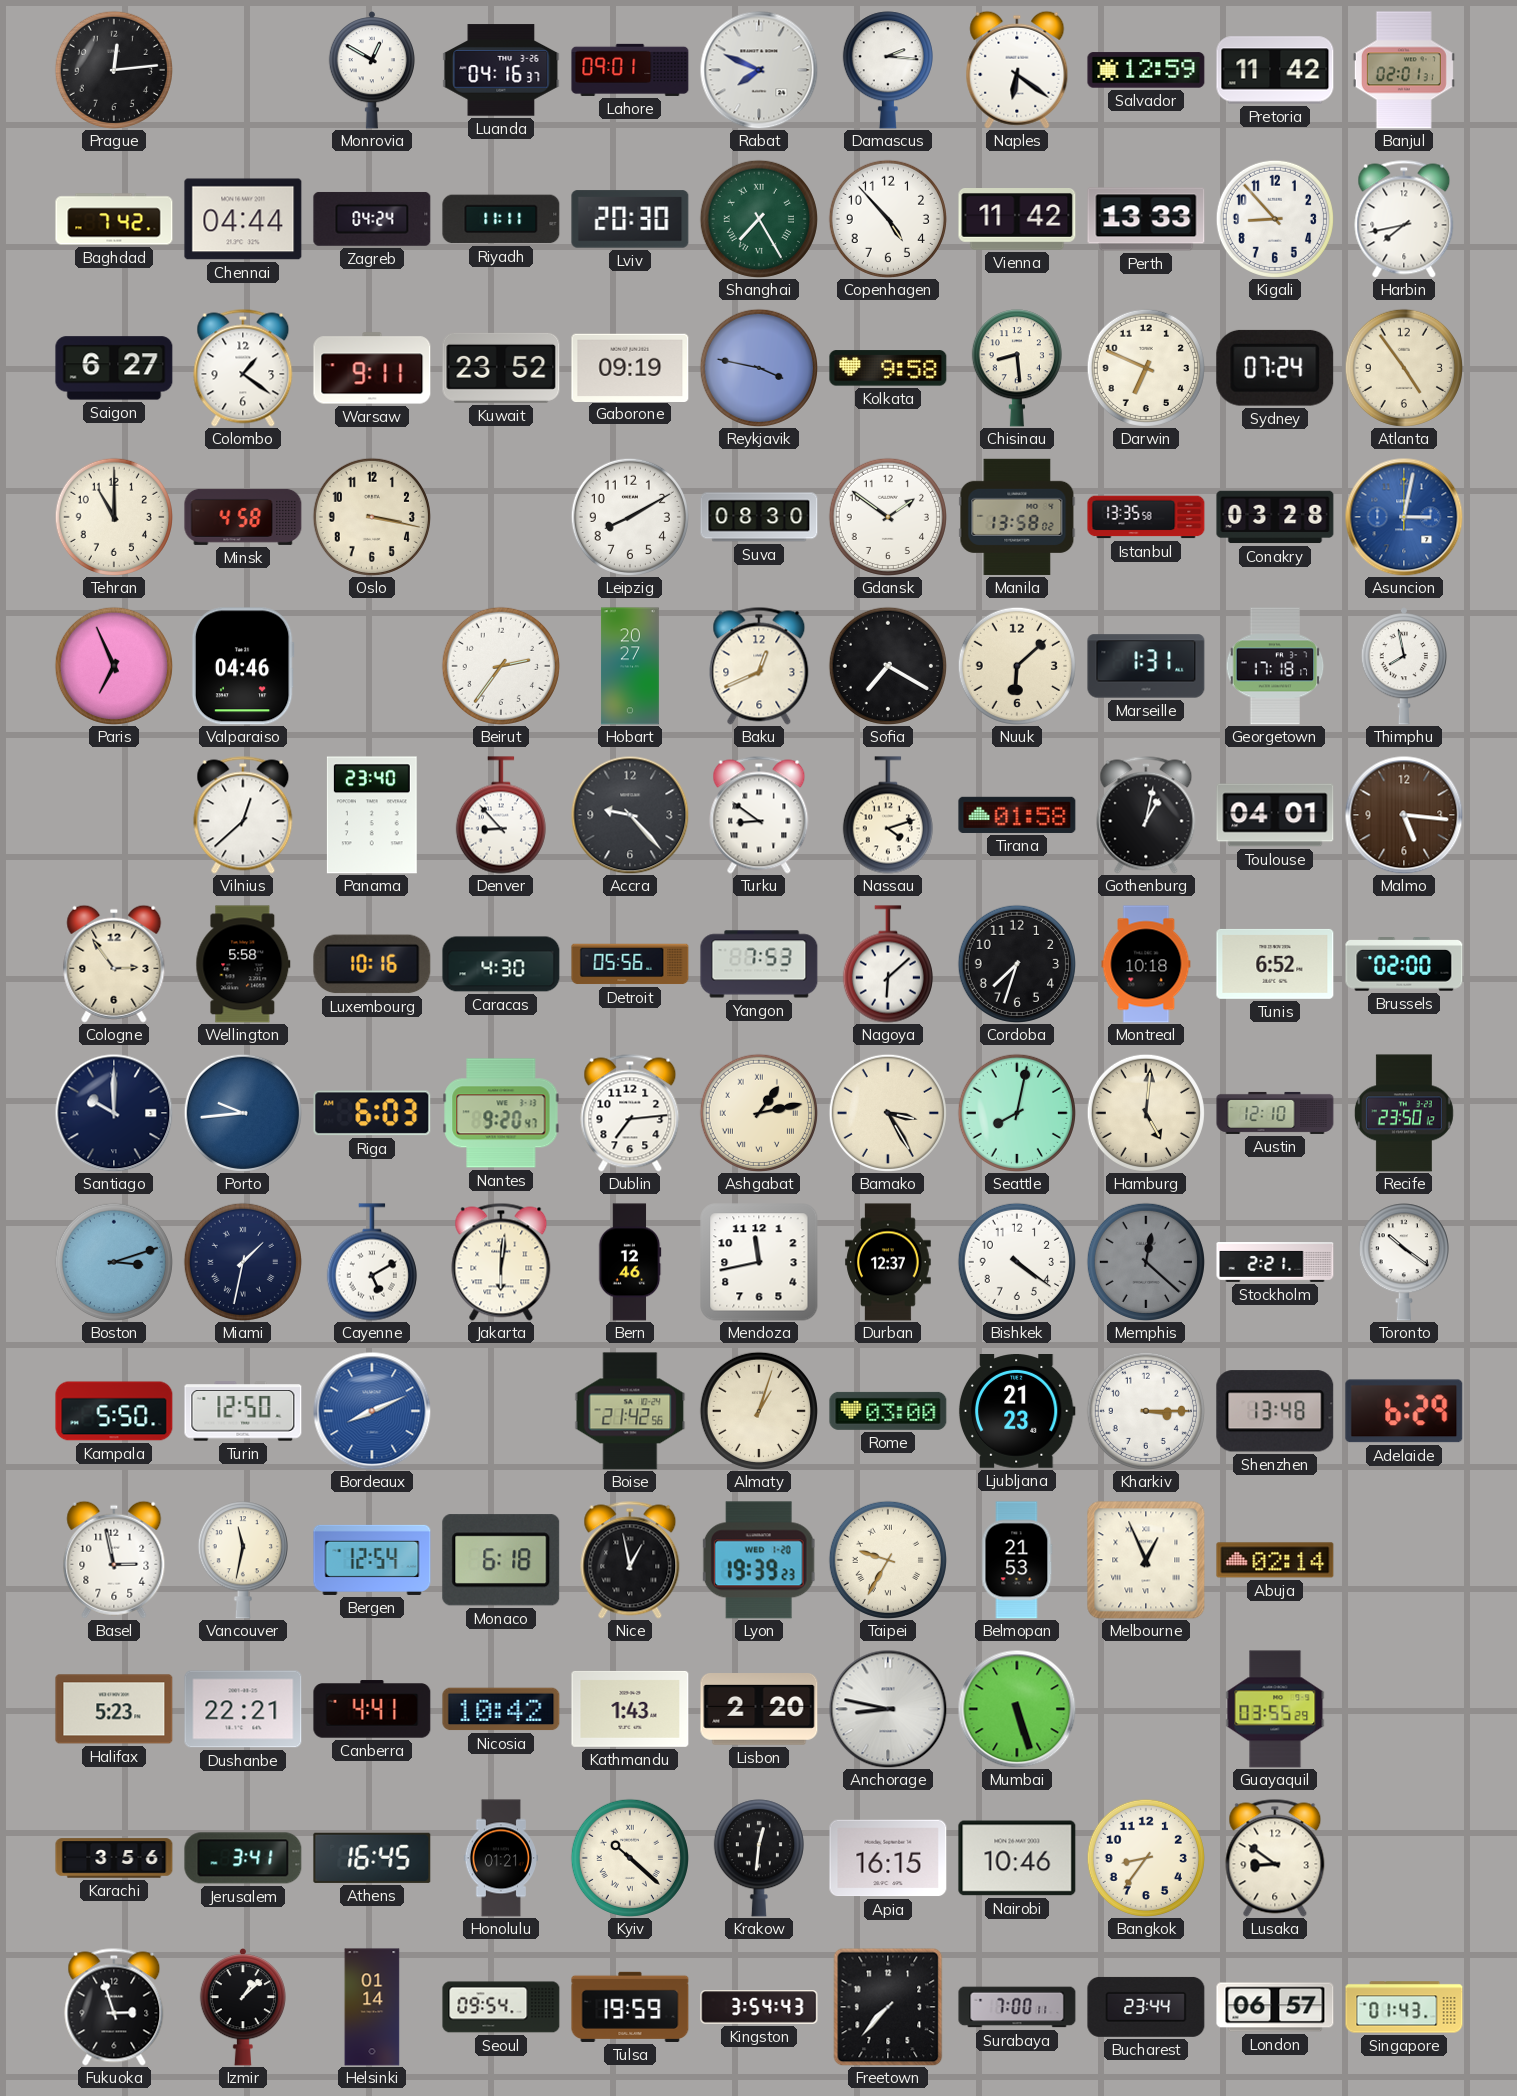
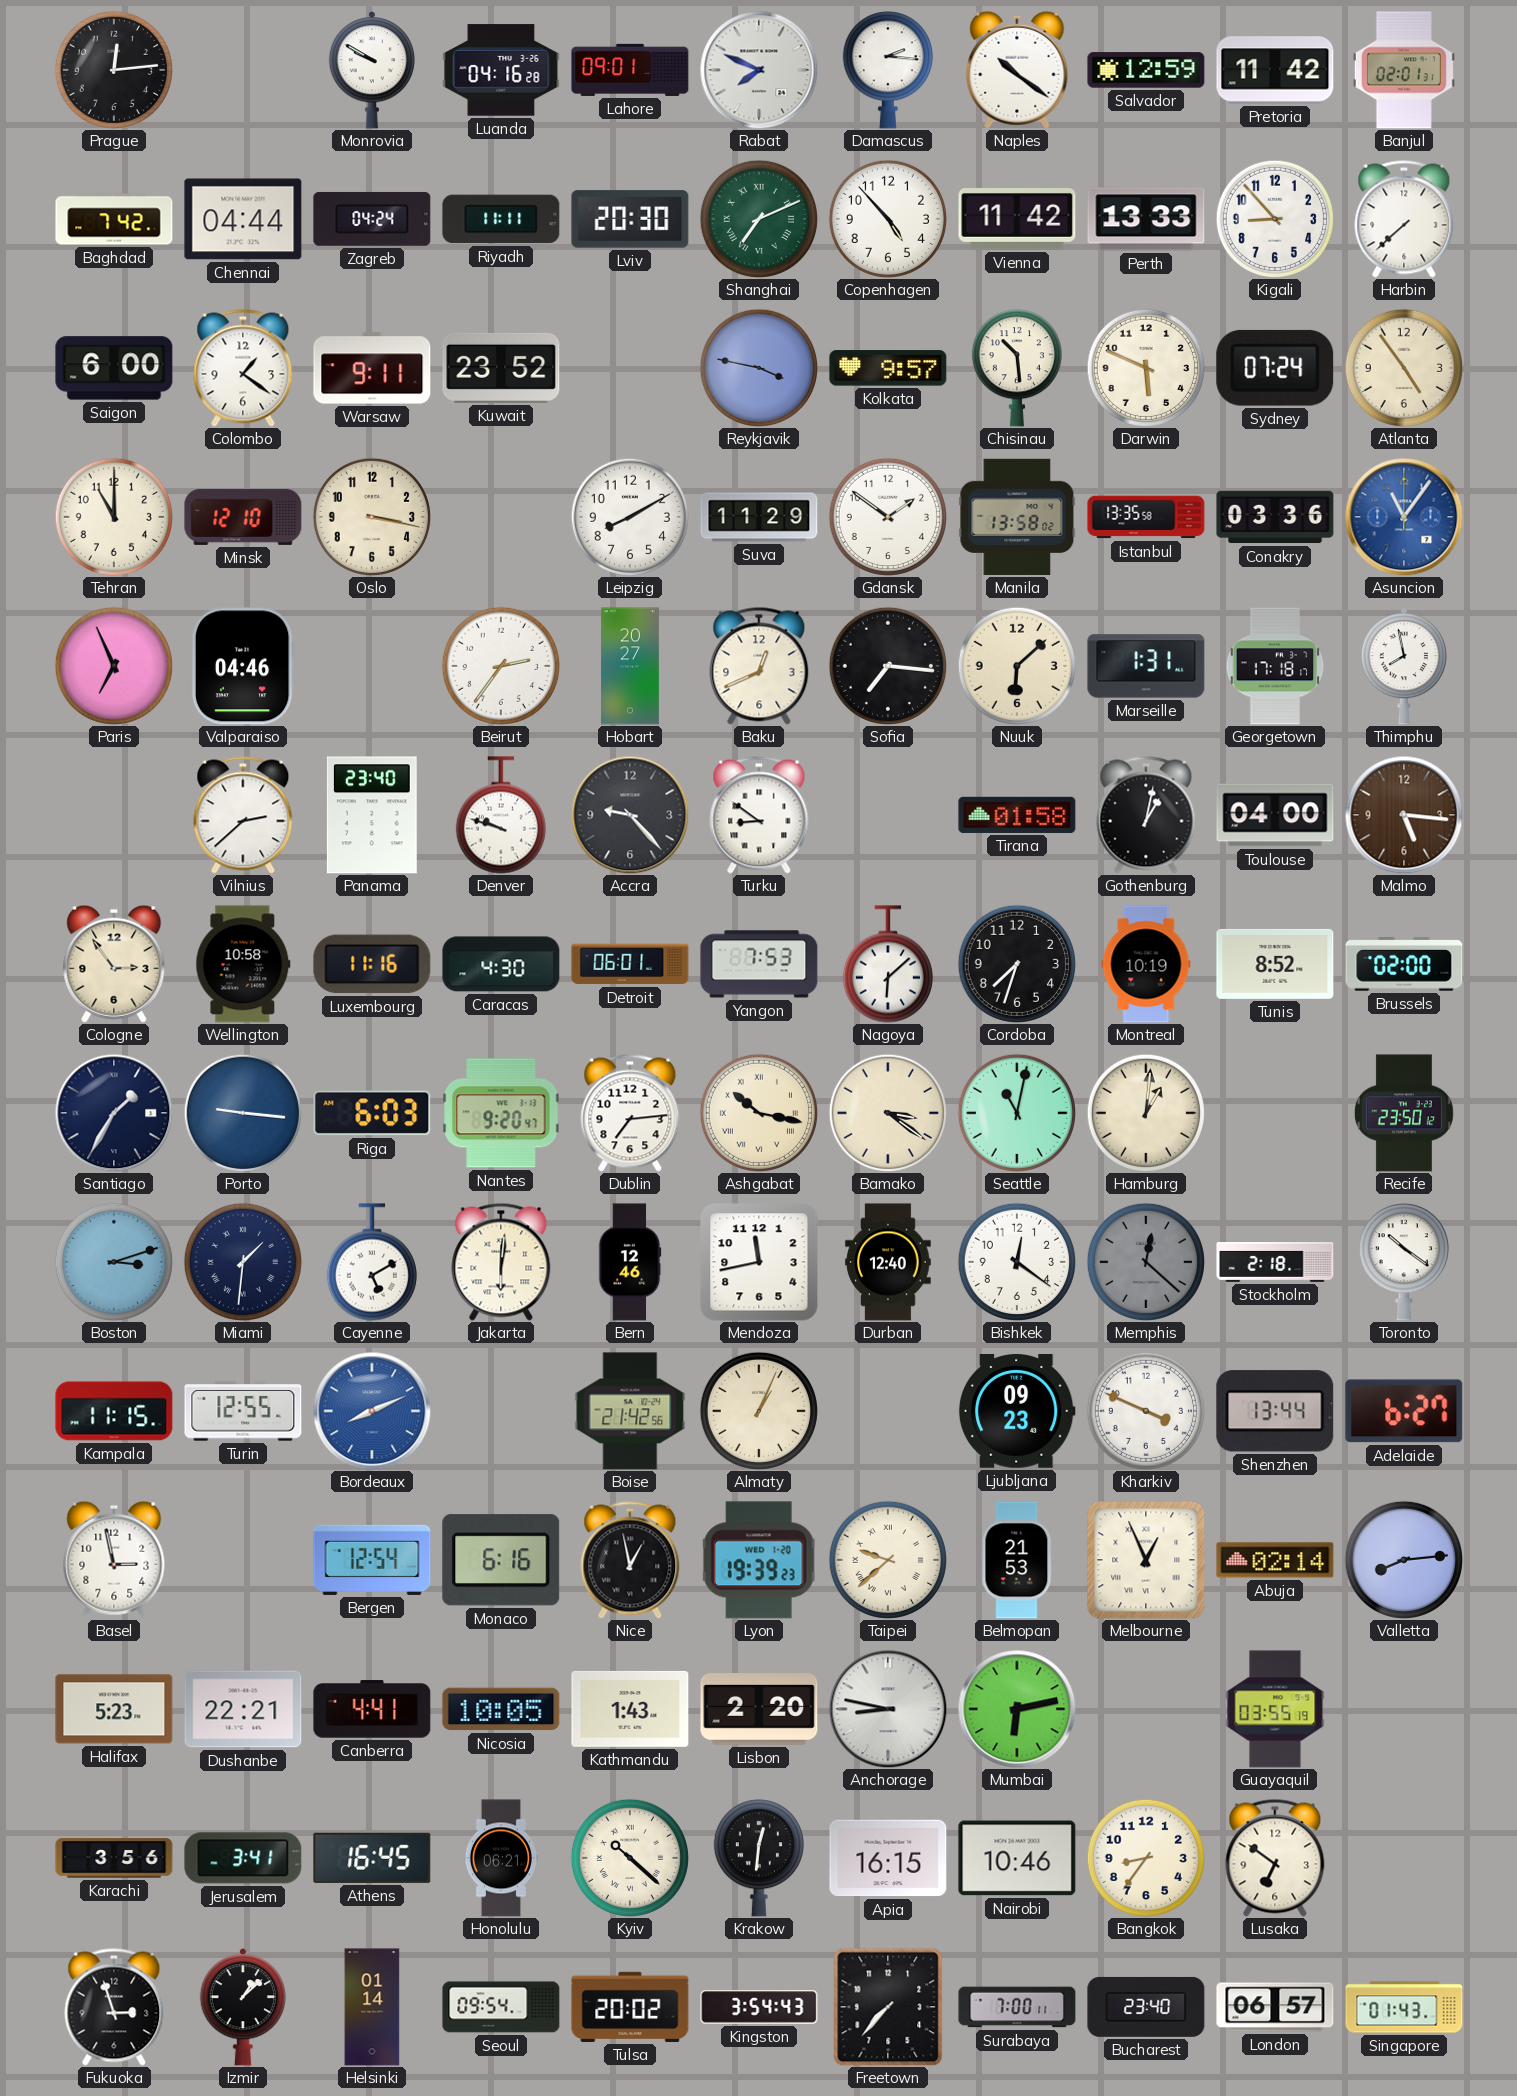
Monrovia: 12:50 -> 9:50 (371, 70)
Luanda: 04:16:37 -> 04:16:28 (501, 70)
Naples: 6:21 -> 10:21 (1017, 70)
Shanghai: 7:25 -> 7:11 (759, 219)
Harbin: 7:43 -> 7:38 (1404, 219)
Saigon: 6:27 -> 6:00 (114, 368)
Gaborone: 09:19 -> none (630, 367)
Kolkata: 9:58 -> 9:57 (888, 368)
Chisinau: 8:29 -> 10:29 (1017, 368)
Darwin: 6:49 -> 5:49 (1146, 368)
Minsk: 4:58 -> 12:10 (243, 517)
Suva: 08:30 -> 11:29 (759, 517)
Conakry: 03:28 -> 03:36 (1275, 517)
Asuncion: 3:02 -> 11:06 (1404, 517)
Sofia: 7:20 -> 7:16 (888, 666)
Vilnius: 12:38 -> 2:38 (243, 815)
Denver: 8:53 -> 9:48 (501, 815)
Nassau: 4:12 -> none (888, 815)
Toulouse: 04:01 -> 04:00 (1275, 815)
Wellington: 5:58 -> 10:58 (243, 964)
Luxembourg: 10:16 -> 11:16 (372, 964)
Detroit: 05:56 -> 06:01 (630, 964)
Montreal: 10:18 -> 10:19 (1146, 964)
Tunis: 6:52 -> 8:52 (1275, 964)
Santiago: 10:00 -> 1:35 (114, 1113)
Porto: 9:44 -> 9:16 (243, 1113)
Ashgabat: 1:13 -> 10:17 (759, 1113)
Bamako: 3:25 -> 3:21 (888, 1113)
Seattle: 8:02 -> 11:02 (1017, 1113)
Hamburg: 5:01 -> 1:01 (1146, 1113)
Austin: 12:10 -> none (1275, 1113)
Miami: 1:32 -> 1:31 (243, 1262)
Durban: 12:37 -> 12:40 (888, 1262)
Bishkek: 4:21 -> 12:21 (1017, 1262)
Stockholm: 2:21 -> 2:18 (1275, 1262)
Kampala: 5:50 -> 11:15 (114, 1411)
Turin: 12:50 -> 12:55 (243, 1411)
Almaty: 1:03 -> 1:04 (759, 1411)
Rome: 03:00 -> none (888, 1411)
Ljubljana: 21:23 -> 09:23 (1017, 1412)
Kharkiv: 3:15 -> 3:49 (1146, 1411)
Shenzhen: 13:48 -> 13:44 (1275, 1411)
Adelaide: 6:29 -> 6:27 (1404, 1411)
Vancouver: 11:32 -> none (243, 1560)
Monaco: 6:18 -> 6:16 (501, 1560)
Taipei: 9:35 -> 9:38 (888, 1560)
Valletta: none -> 8:14 (1404, 1560)
Nicosia: 10:42 -> 10:05 (501, 1709)
Mumbai: 5:27 -> 6:13 (1017, 1709)
Guayaquil: 03:55:29 -> 03:55:19 (1275, 1709)
Honolulu: 01:21 -> 06:21 (500, 1858)
Lusaka: 8:51 -> 6:51 (1275, 1858)
Tulsa: 19:59 -> 20:02 (630, 2007)
Bucharest: 23:44 -> 23:40 (1146, 2007)
